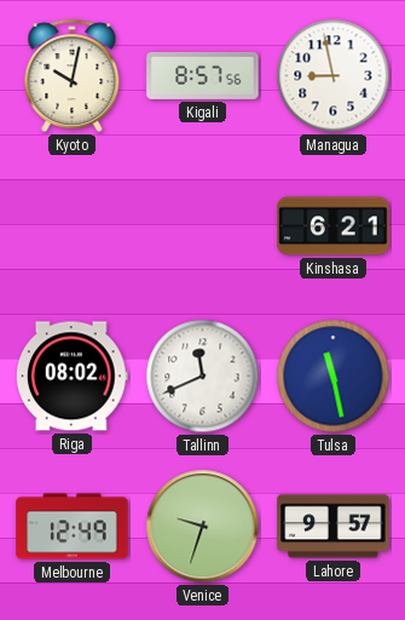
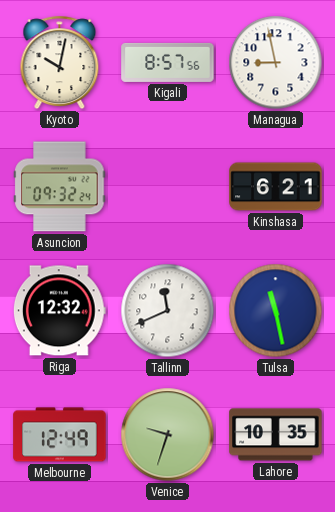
Asuncion: none -> 09:32 (60, 187)
Riga: 08:02 -> 12:32 (59, 311)
Lahore: 9:57 -> 10:35 (276, 435)
